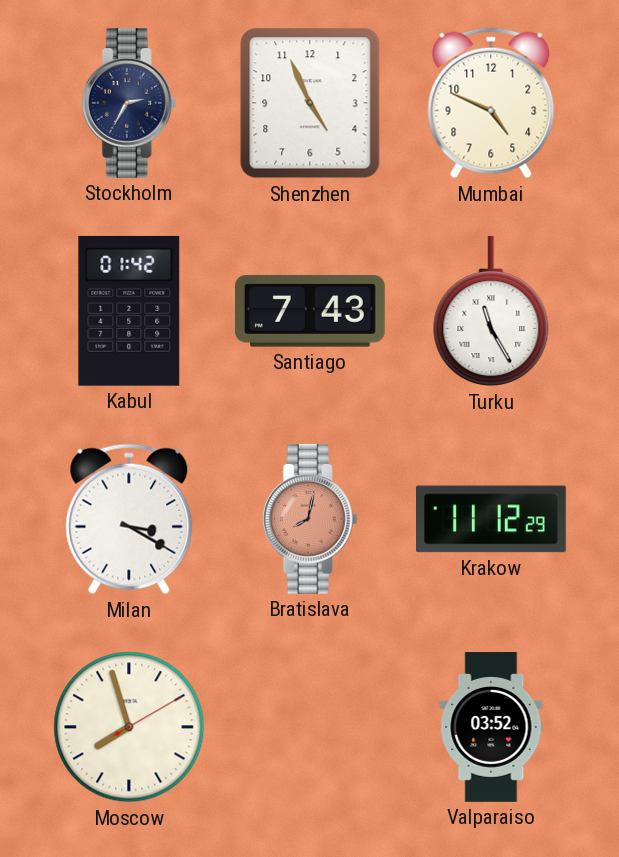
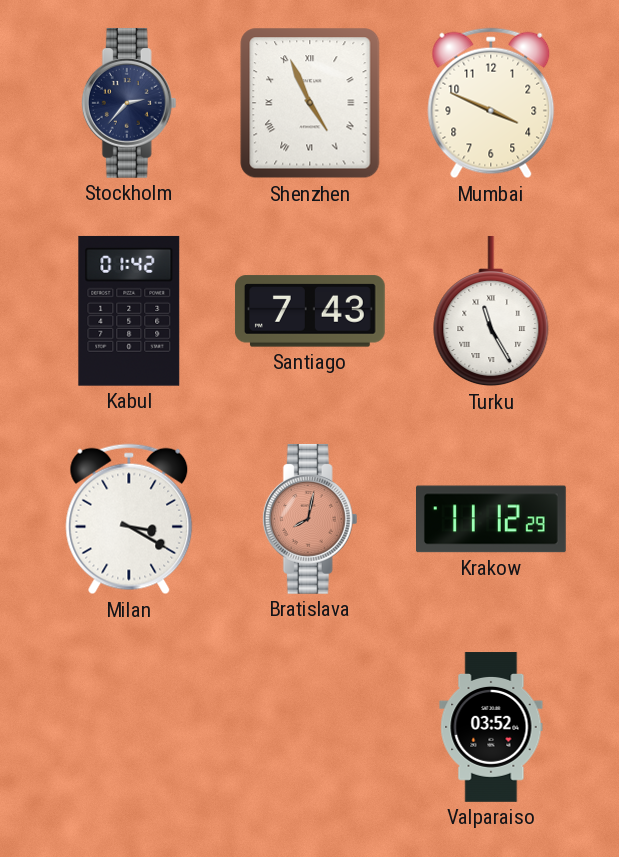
Stockholm: 2:35 -> 2:37 (129, 103)
Shenzhen numerals: Arabic -> Roman (310, 103)
Mumbai: 4:49 -> 3:49 (491, 103)
Moscow: 7:57 -> none (129, 727)
